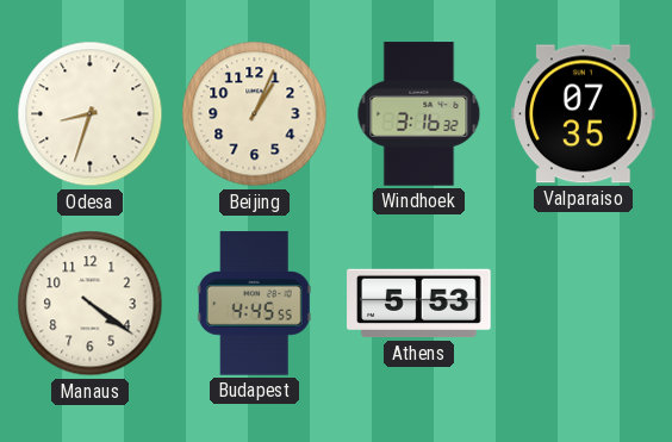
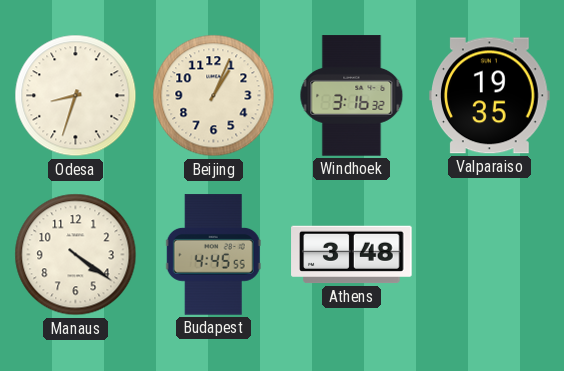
Valparaiso: 07:35 -> 19:35 (490, 96)
Athens: 5:53 -> 3:48 (352, 255)
